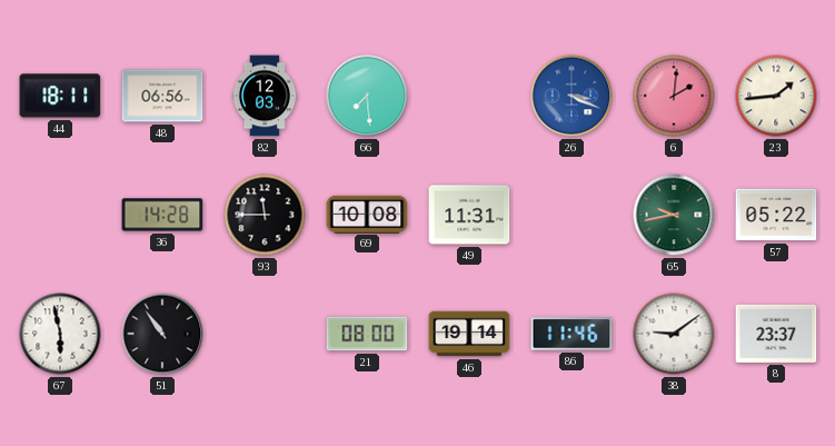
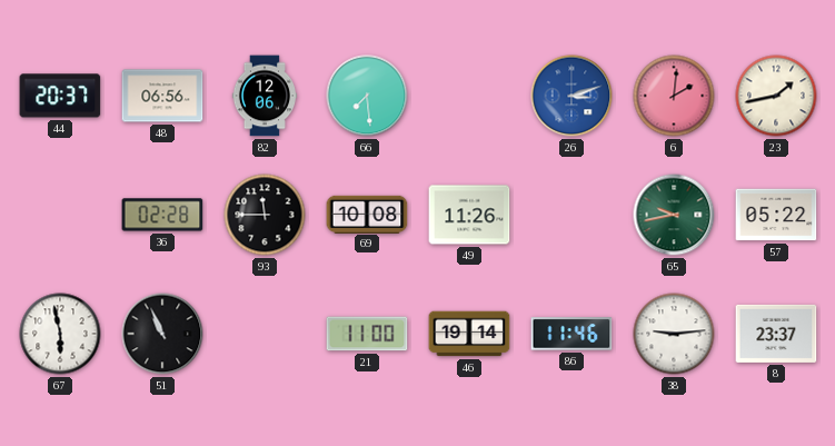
44: 18:11 -> 20:37 (60, 96)
82: 12:03 -> 12:06 (265, 96)
26: 3:19 -> 3:12 (571, 96)
23: 1:44 -> 1:43 (776, 96)
36: 14:28 -> 02:28 (162, 215)
49: 11:31 -> 11:26 (469, 215)
51: 10:54 -> 10:56 (162, 334)
21: 08:00 -> 11:00 (367, 334)
38: 9:09 -> 9:14 (674, 334)
